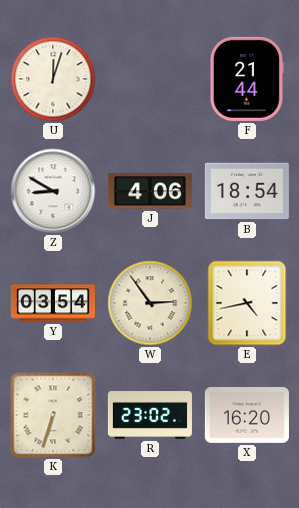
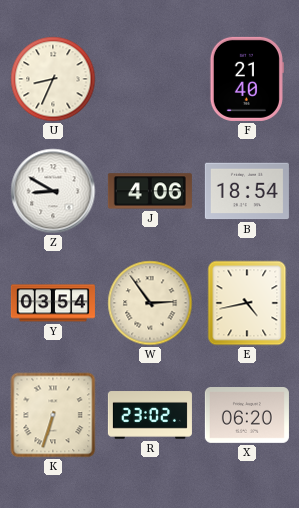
U: 12:03 -> 8:34 (53, 79)
F: 21:44 -> 21:40 (247, 79)
X: 16:20 -> 06:20 (247, 416)
